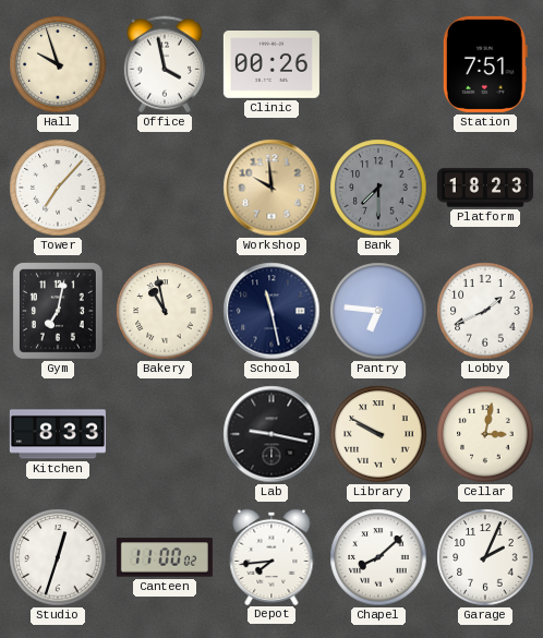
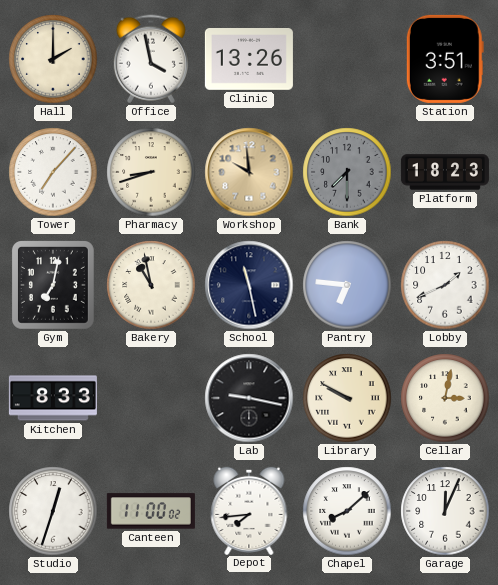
Hall: 9:57 -> 2:00 (53, 59)
Clinic: 00:26 -> 13:26 (249, 60)
Station: 7:51 -> 3:51 (445, 59)
Pharmacy: none -> 8:42 (151, 172)
Garage: 2:04 -> 12:04 (445, 511)
